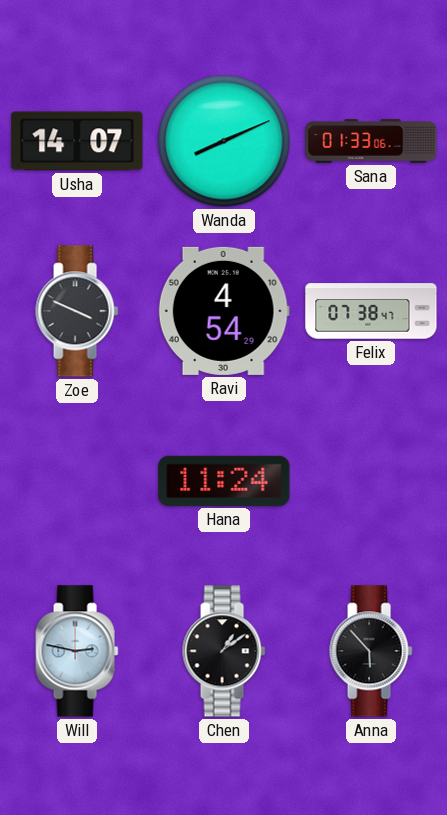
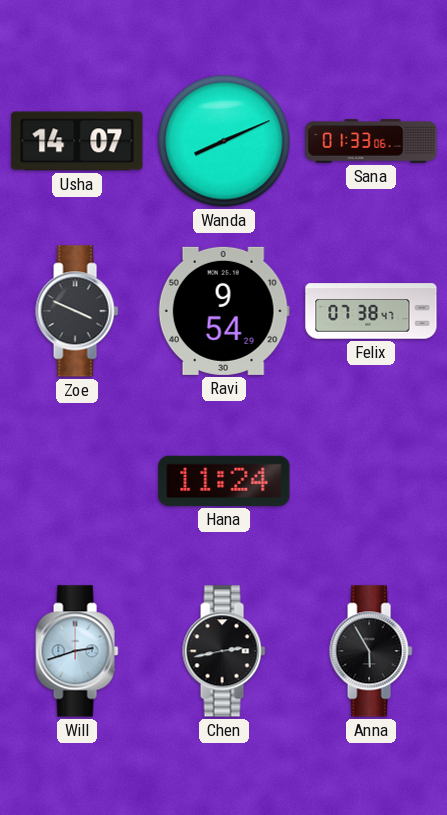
Ravi: 4:54 -> 9:54 (224, 311)
Will: 2:47 -> 2:42 (77, 651)
Chen: 1:09 -> 2:43 (224, 651)
Anna: 5:53 -> 5:55 (371, 651)
